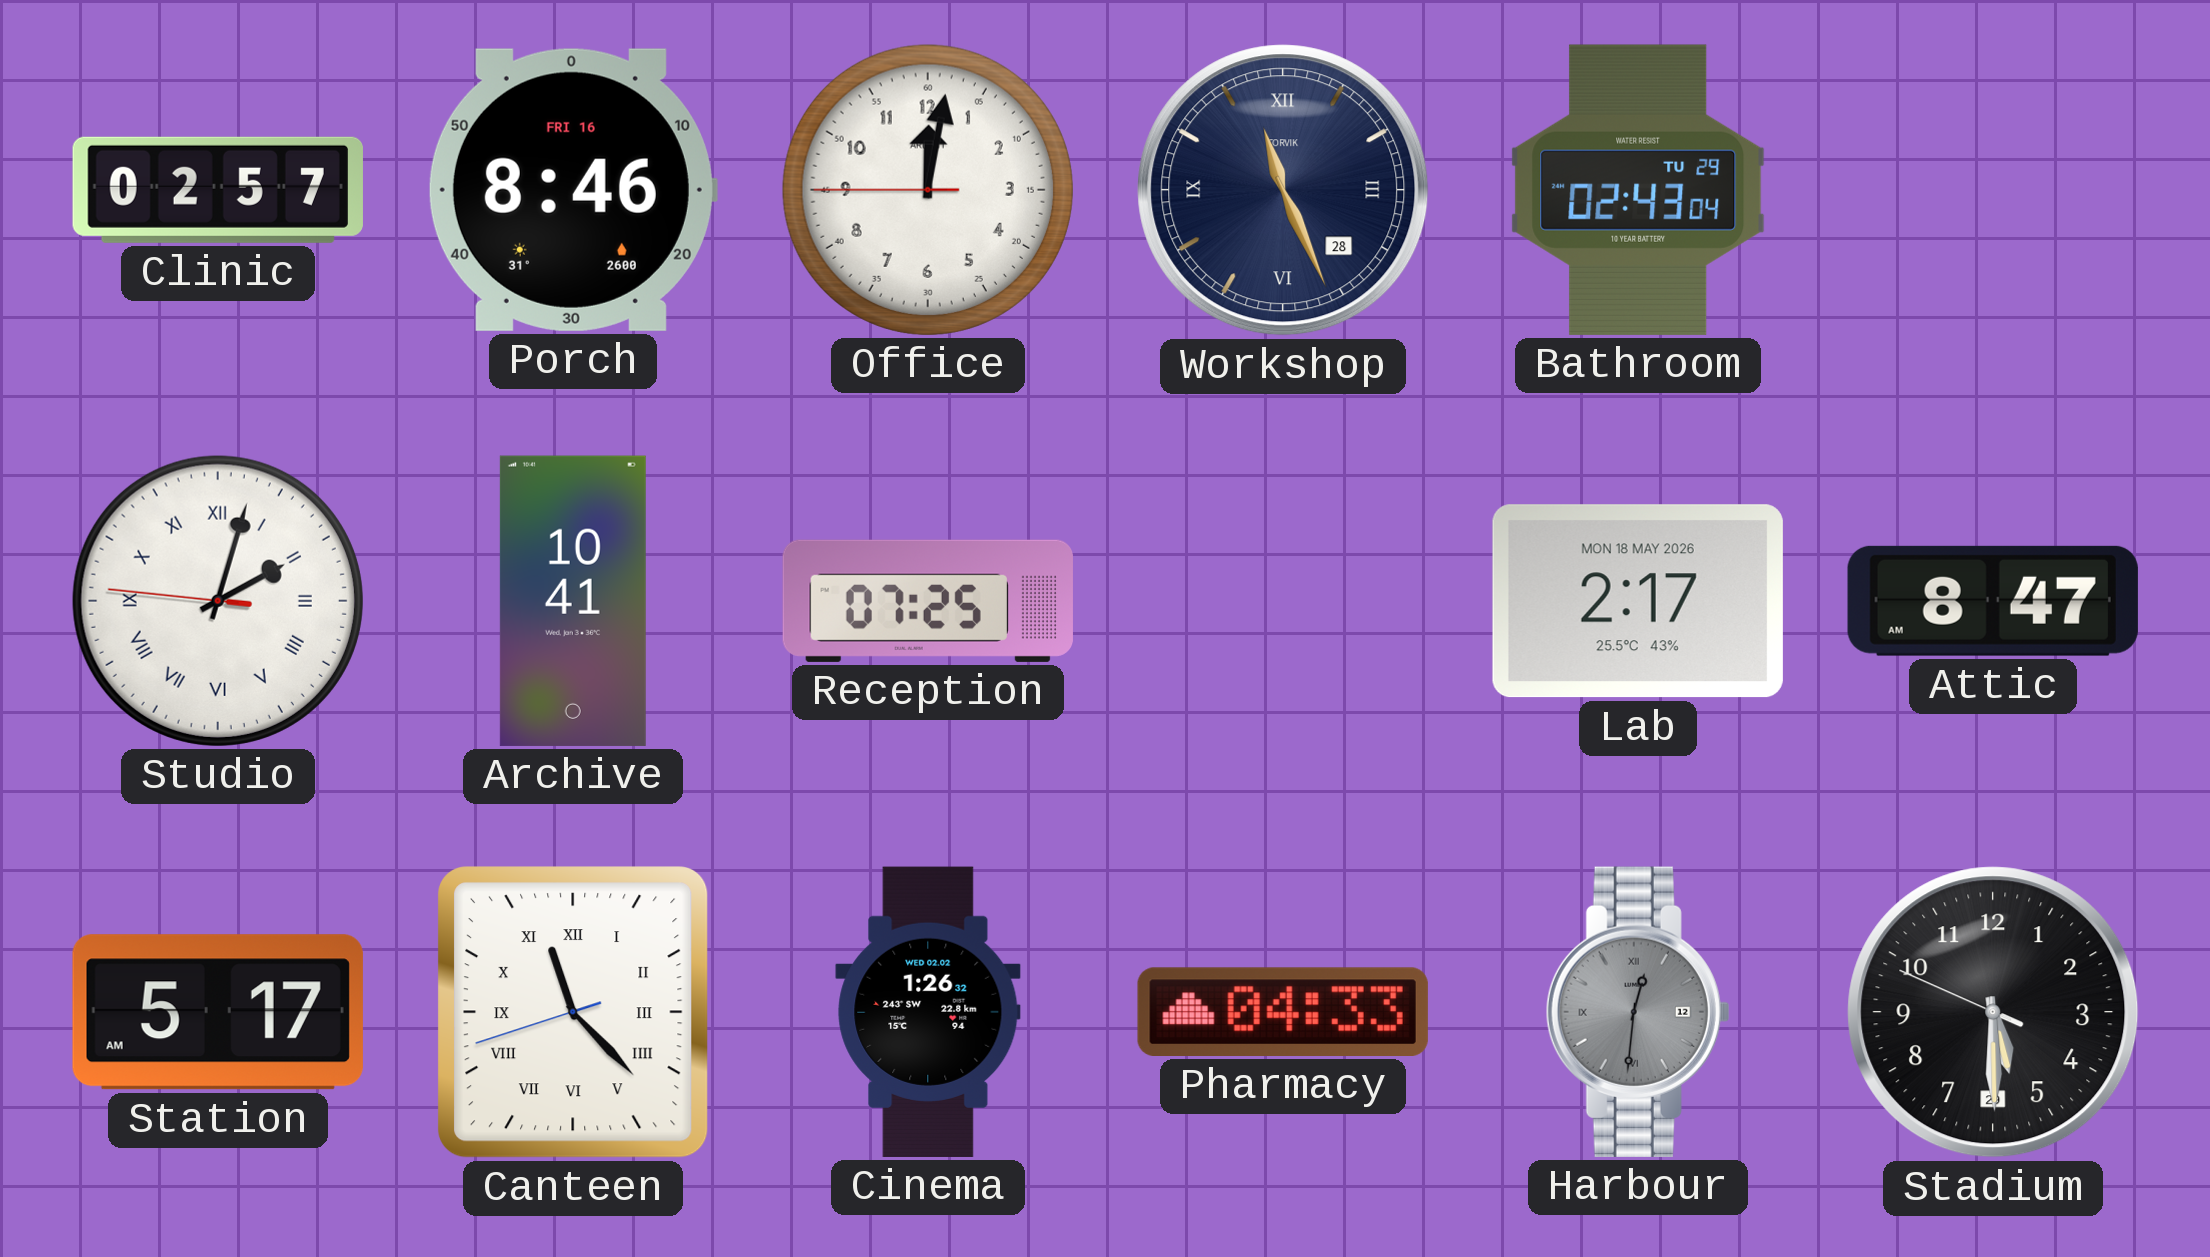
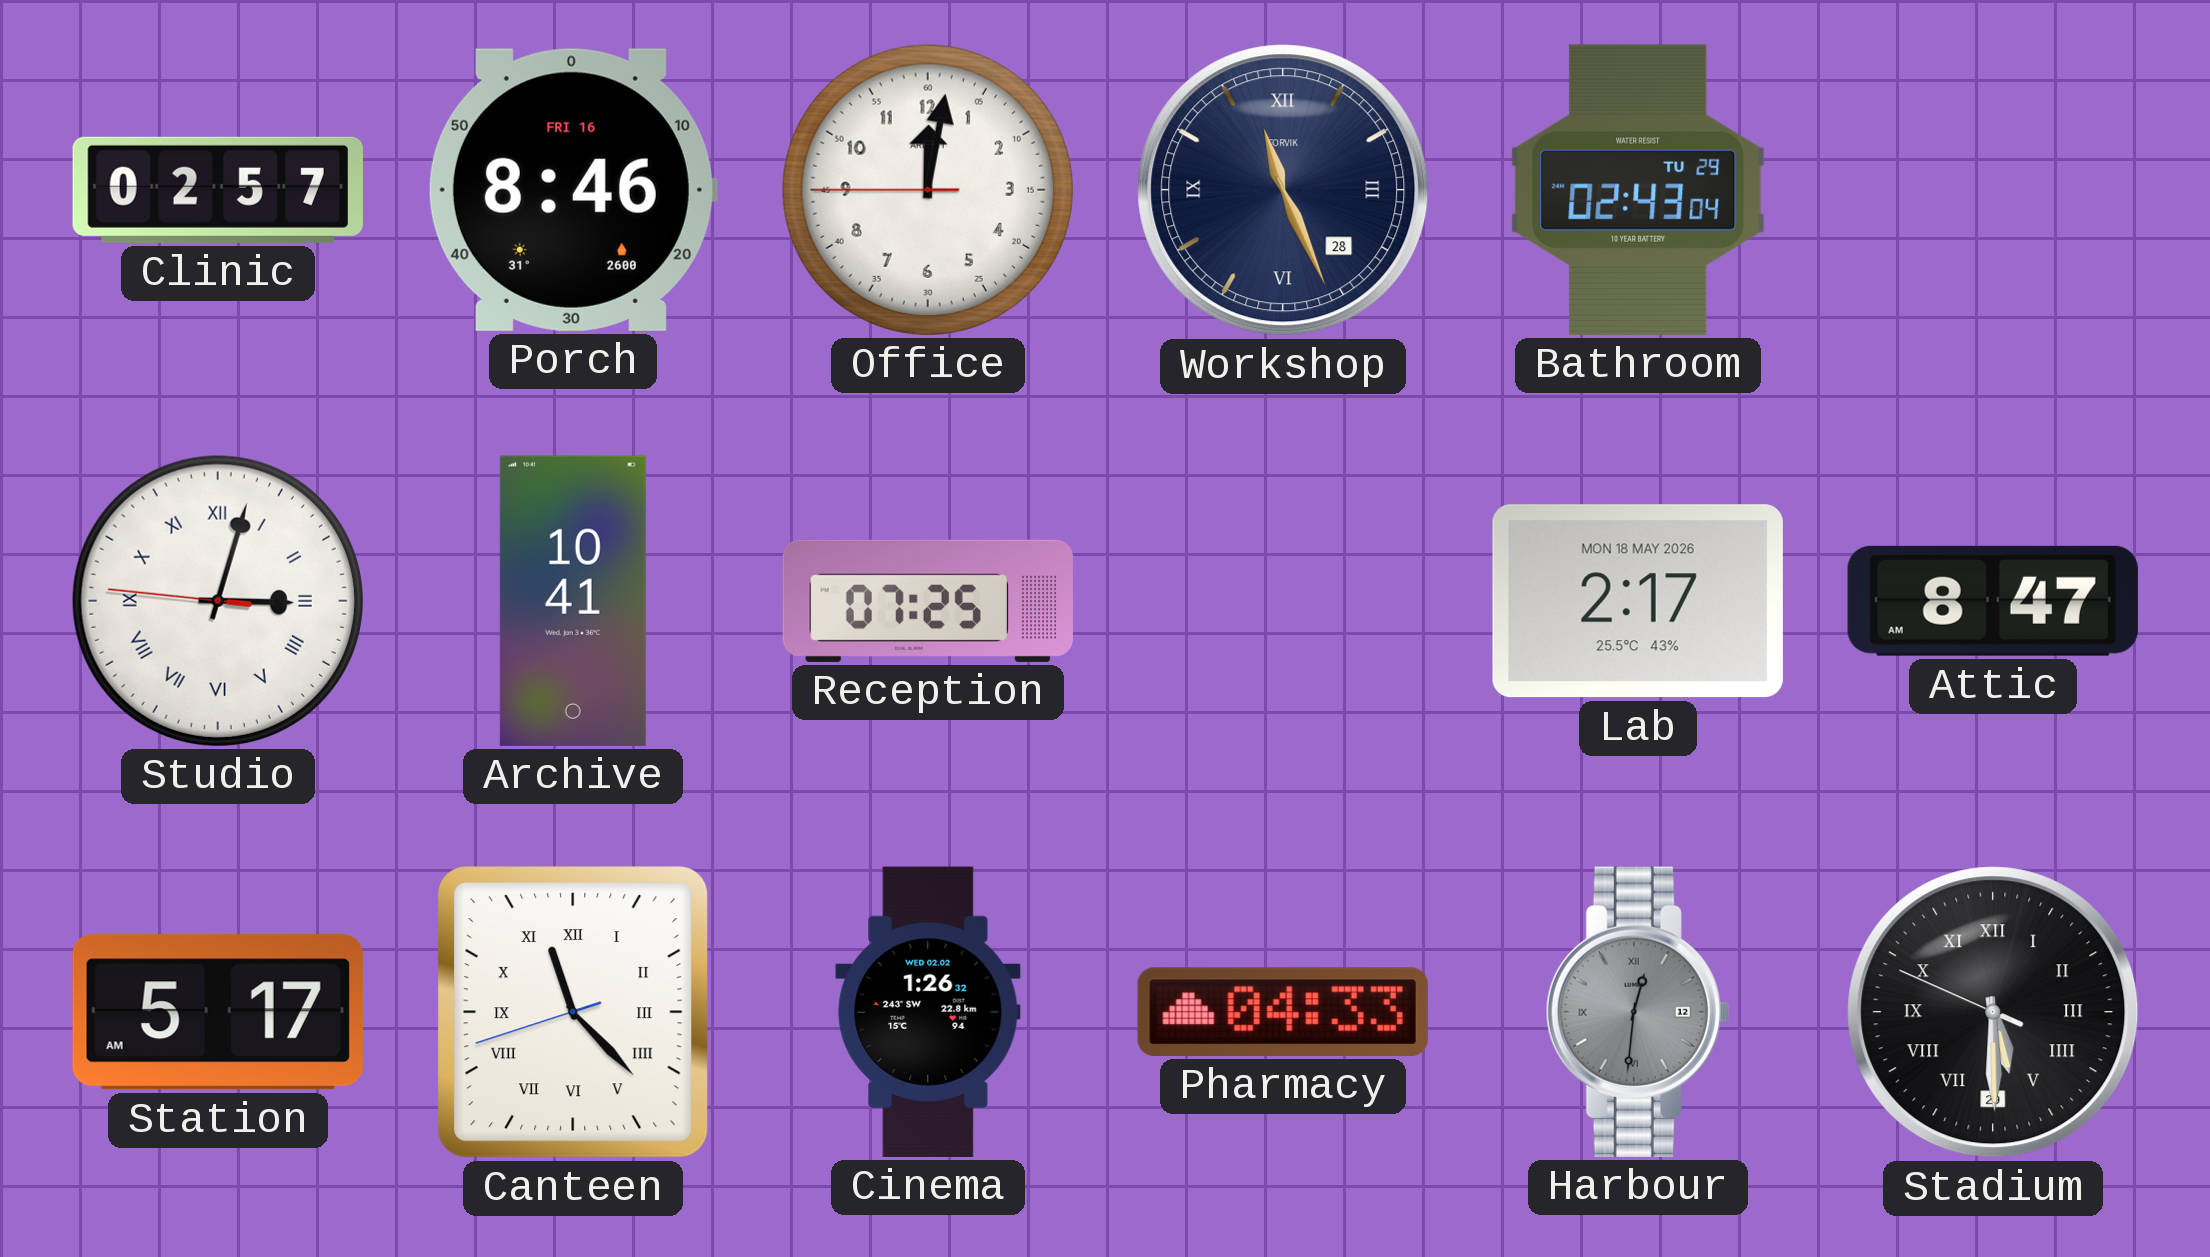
Studio: 2:02 -> 3:02 (218, 601)
Stadium numerals: Arabic -> Roman (1993, 1012)
